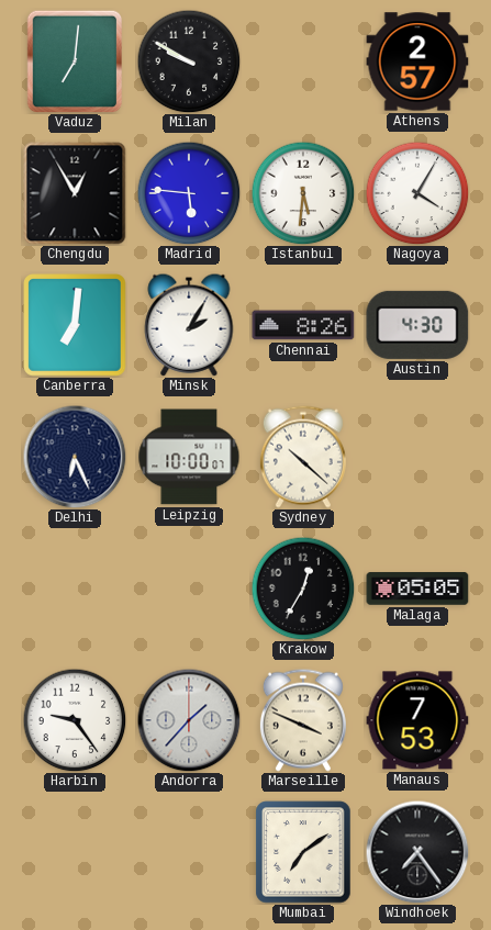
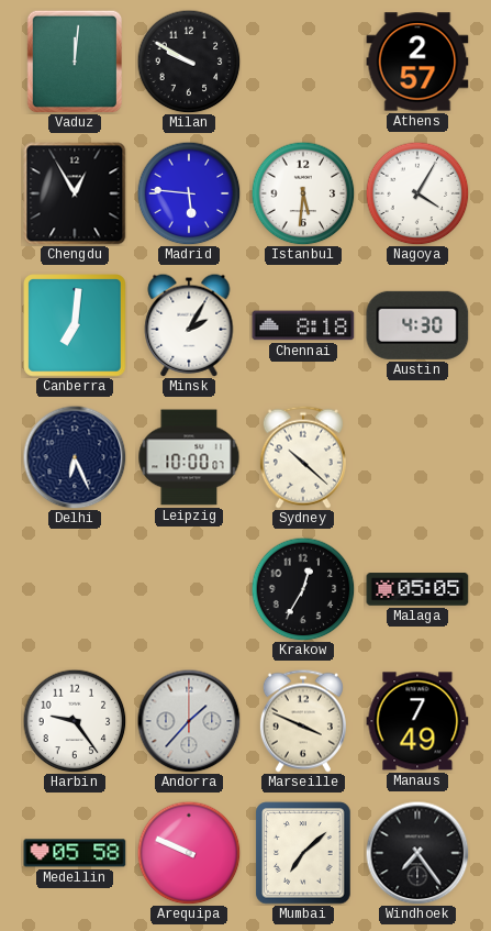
Vaduz: 7:01 -> 12:01 (74, 62)
Chennai: 8:26 -> 8:18 (303, 325)
Manaus: 7:53 -> 7:49 (417, 721)
Medellin: none -> 05:58 (75, 853)
Arequipa: none -> 9:49 (189, 853)
Mumbai: 7:09 -> 7:08 (303, 853)
